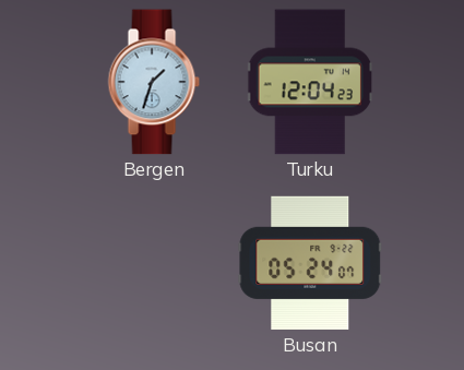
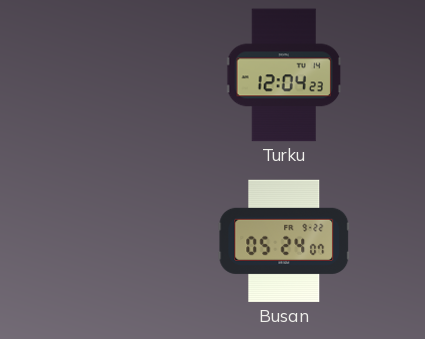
Bergen: 1:33 -> none (154, 82)
